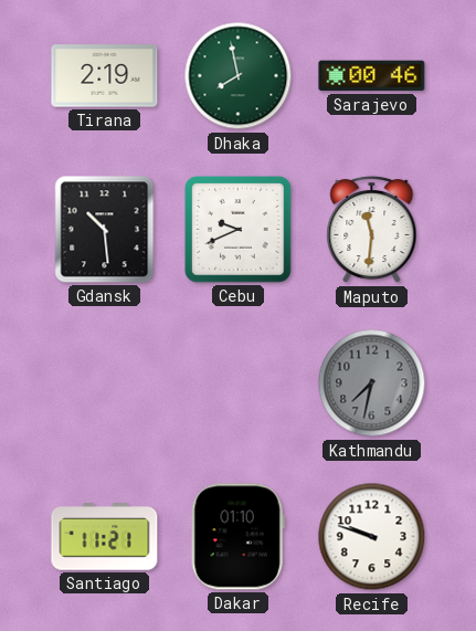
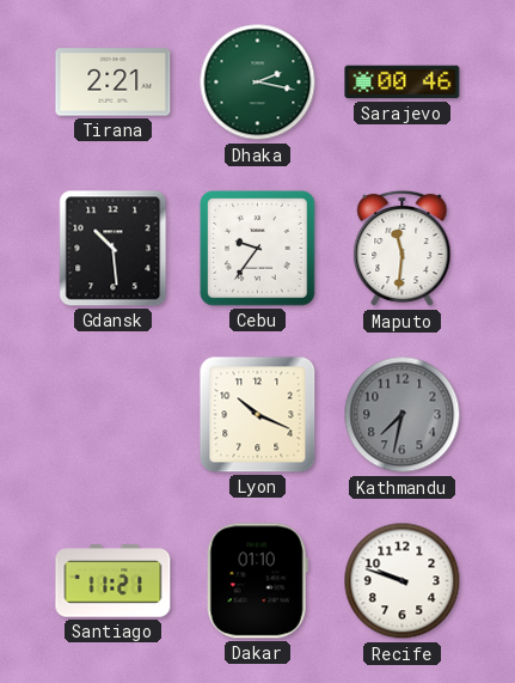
Tirana: 2:19 -> 2:21 (114, 83)
Dhaka: 7:58 -> 2:17 (258, 83)
Cebu: 9:41 -> 9:36 (258, 249)
Lyon: none -> 10:19 (258, 415)
